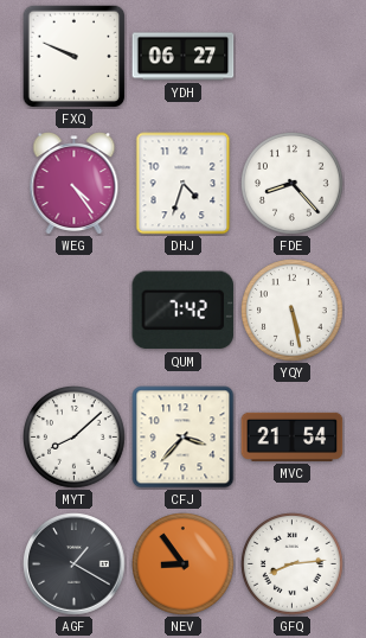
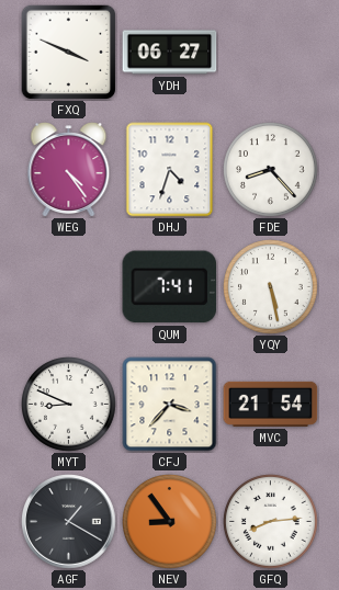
FXQ: 9:49 -> 3:49 (68, 52)
QUM: 7:42 -> 7:41 (170, 287)
MYT: 8:08 -> 8:49 (69, 405)
